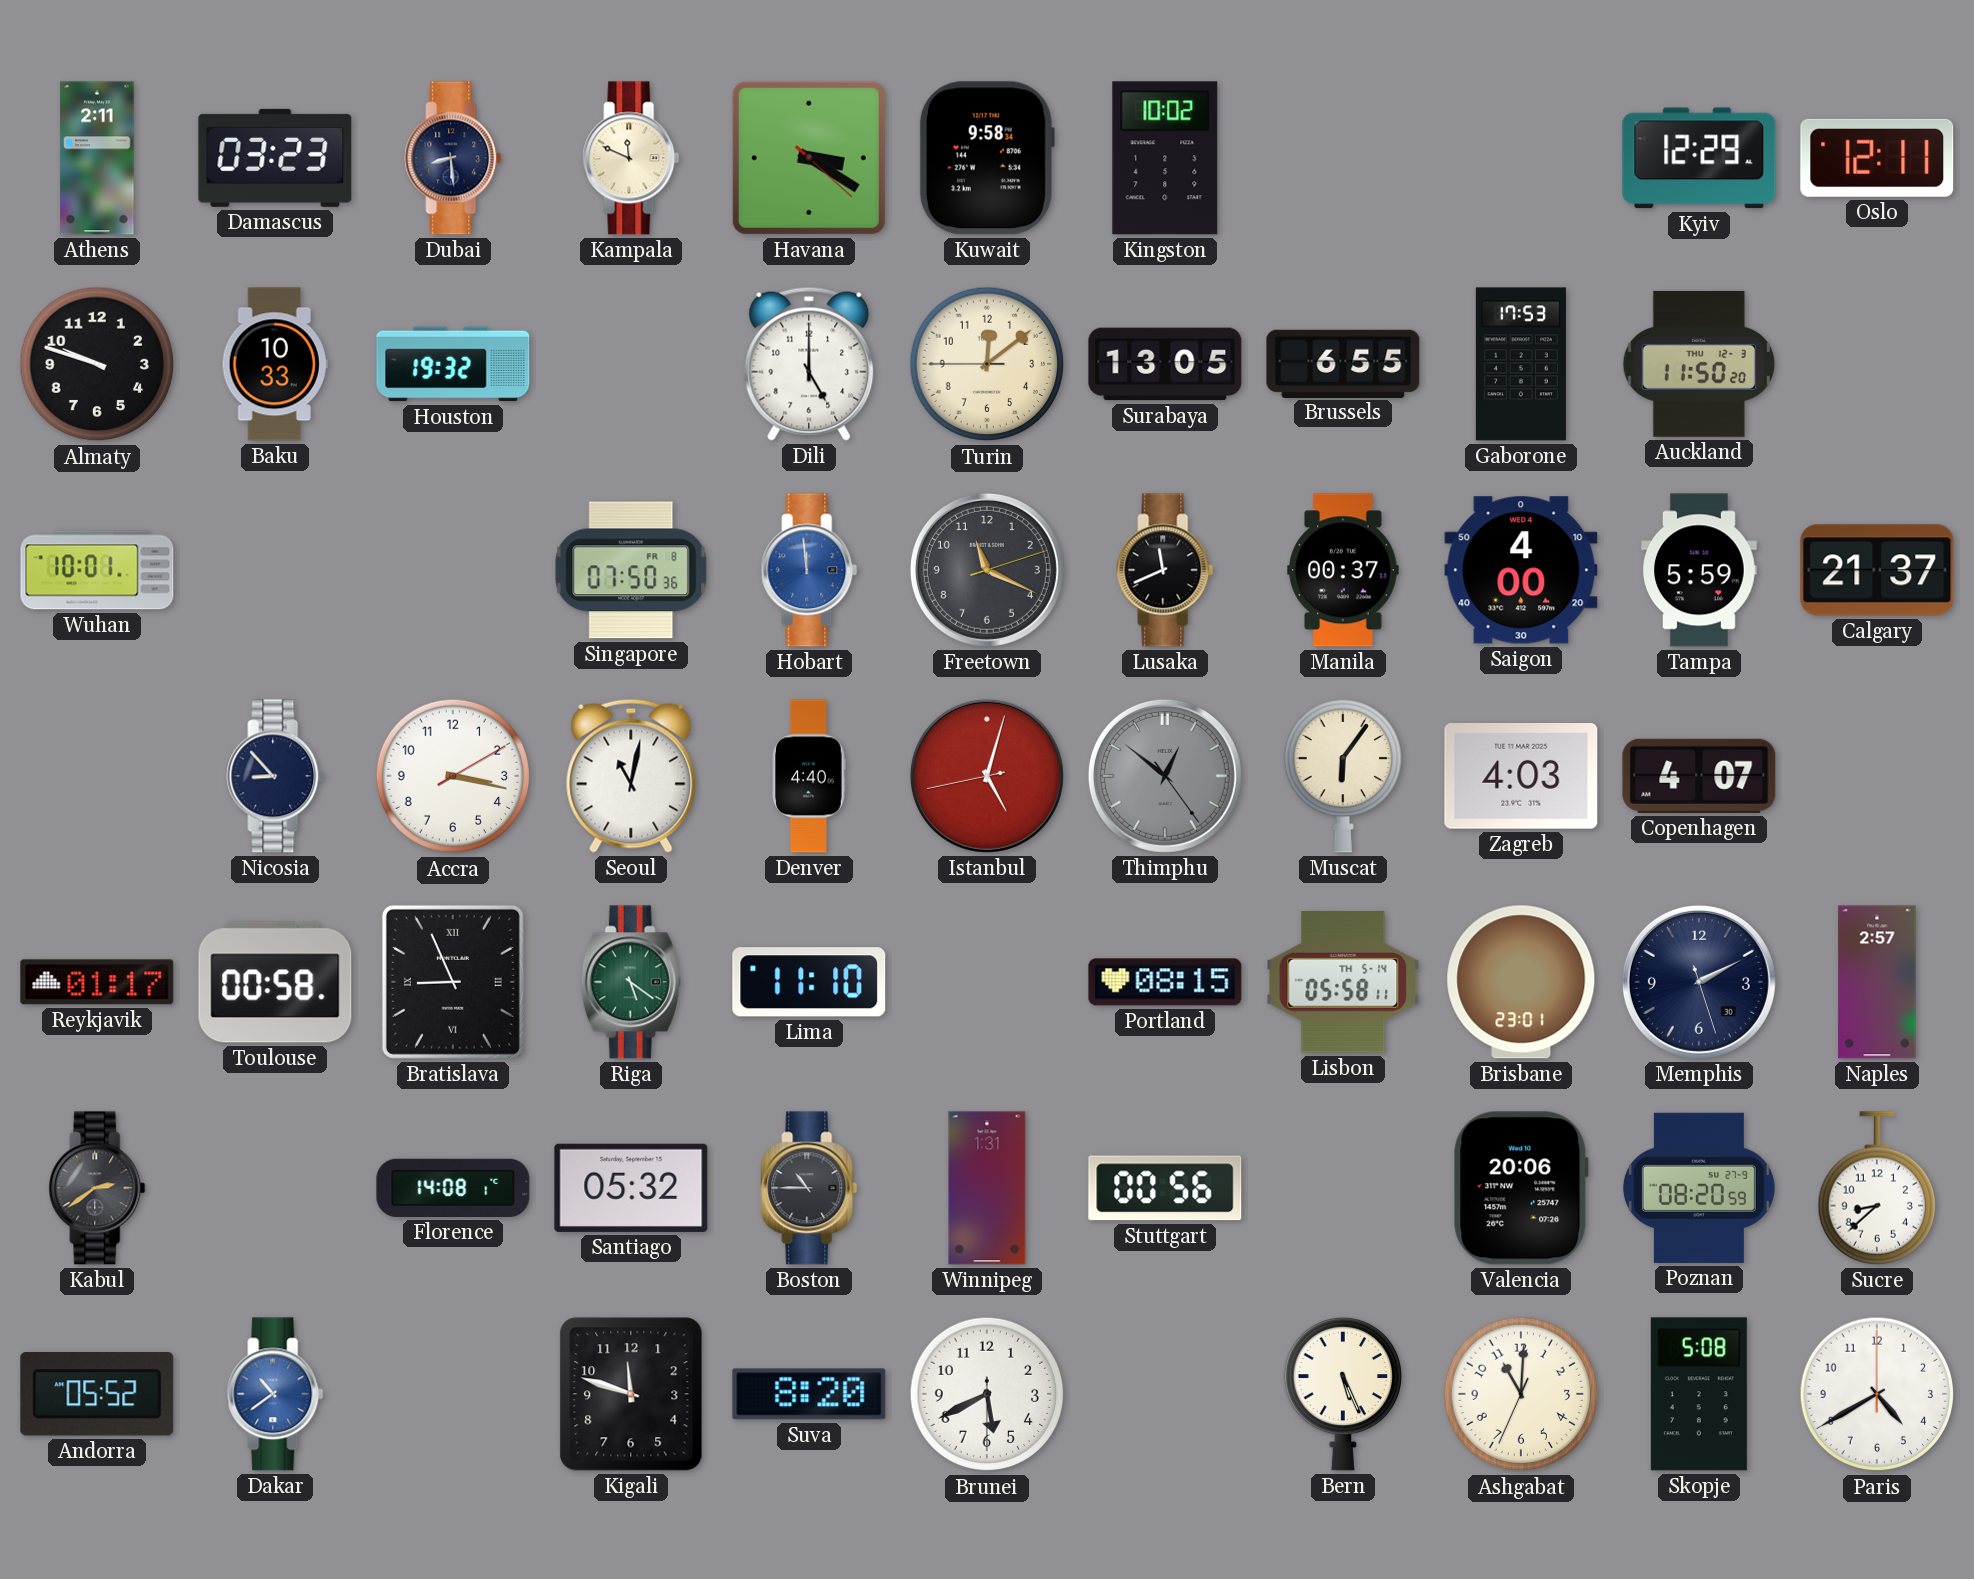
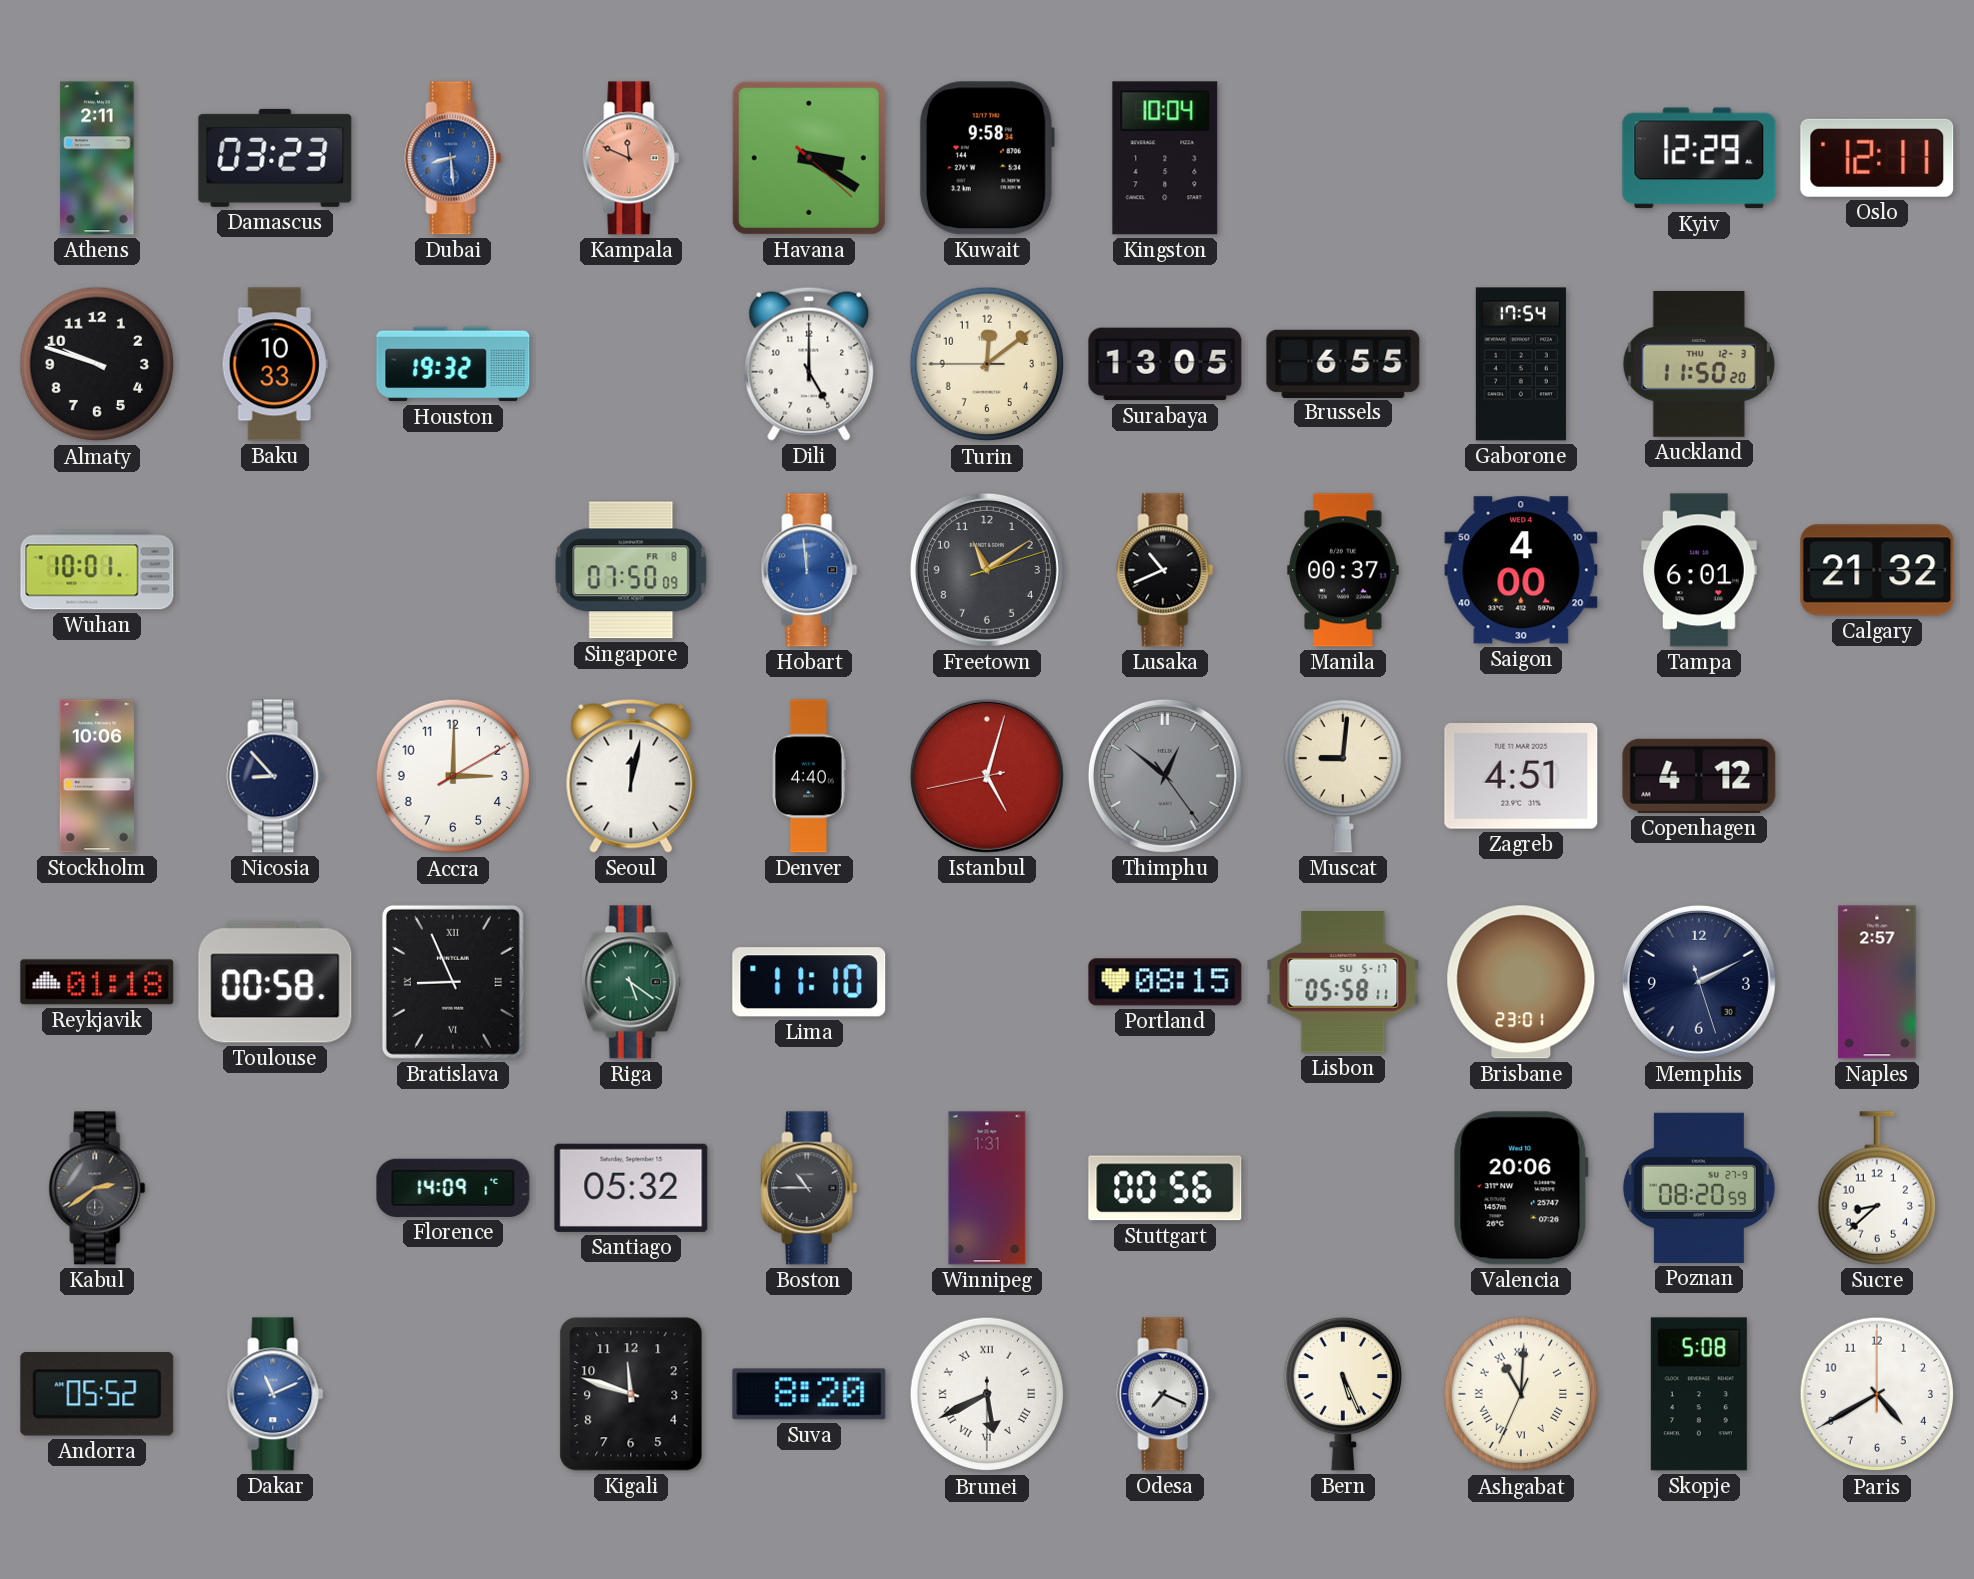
Dubai dial: navy -> blue (453, 158)
Kampala dial: cream -> salmon (631, 158)
Kingston: 10:02 -> 10:04 (1165, 158)
Gaborone: 17:53 -> 17:54 (1521, 364)
Singapore: 07:50:36 -> 07:50:09 (631, 570)
Freetown: 11:19 -> 11:09 (987, 570)
Lusaka: 11:41 -> 10:41 (1165, 570)
Tampa: 5:59 -> 6:01 (1699, 570)
Calgary: 21:37 -> 21:32 (1877, 570)
Stockholm: none -> 10:06 (97, 776)
Accra: 3:17 -> 3:00 (453, 776)
Seoul: 11:02 -> 12:02 (631, 776)
Muscat: 6:06 -> 9:01 (1342, 776)
Zagreb: 4:03 -> 4:51 (1521, 777)
Copenhagen: 4:07 -> 4:12 (1699, 776)
Reykjavik: 01:17 -> 01:18 (97, 982)
Lisbon date: TH 5-14 -> SU 5-17 (1343, 982)
Florence: 14:08 -> 14:09 (453, 1188)
Dakar: 10:39 -> 11:11 (275, 1394)
Brunei numerals: Arabic -> Roman (987, 1394)
Odesa: none -> 7:19 (1165, 1394)
Ashgabat numerals: Arabic -> Roman (1521, 1394)
